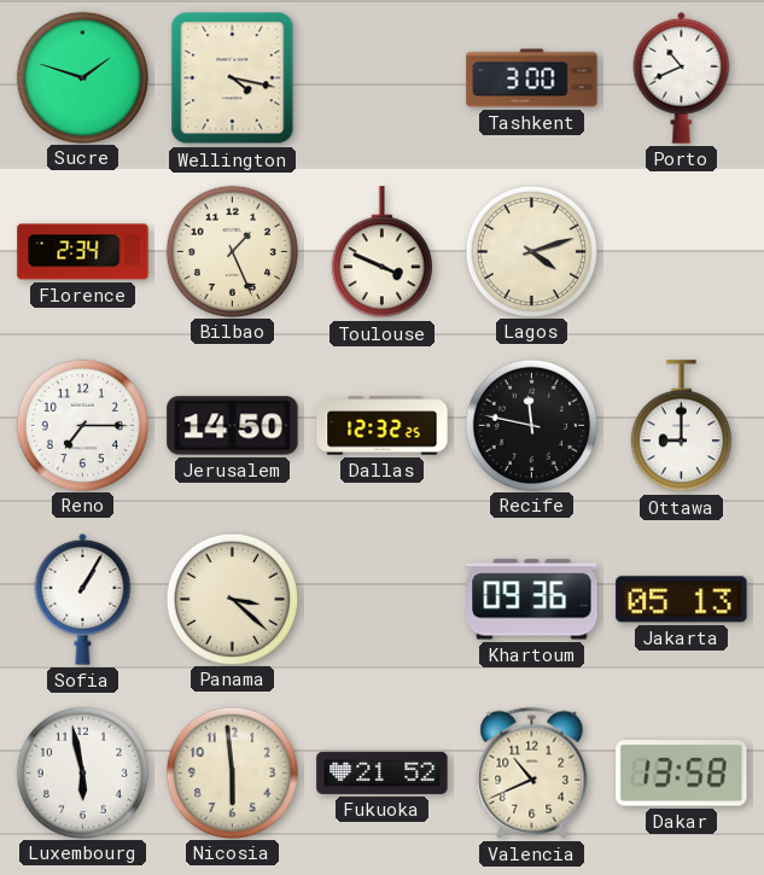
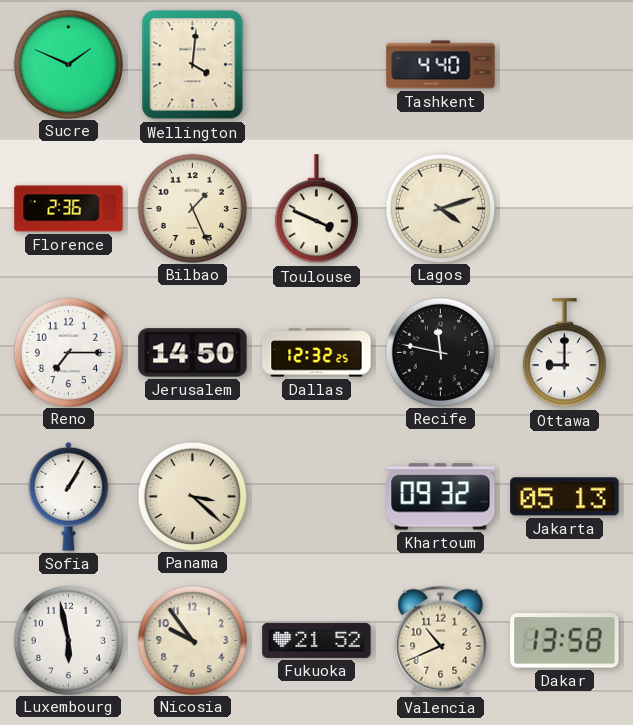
Sucre: 1:48 -> 1:49 (68, 64)
Wellington: 4:17 -> 4:01 (193, 65)
Tashkent: 3:00 -> 4:40 (441, 65)
Porto: 10:41 -> none (682, 77)
Florence: 2:34 -> 2:36 (69, 209)
Khartoum: 09:36 -> 09:32 (441, 497)
Nicosia: 5:59 -> 9:54 (192, 640)
